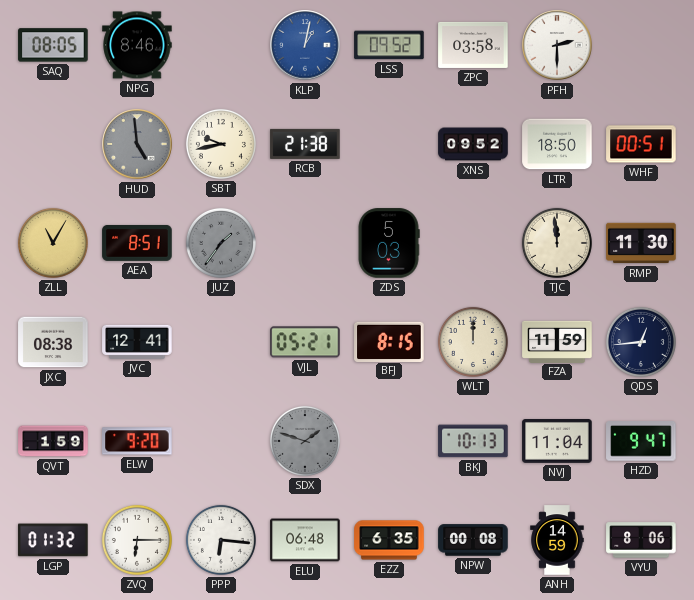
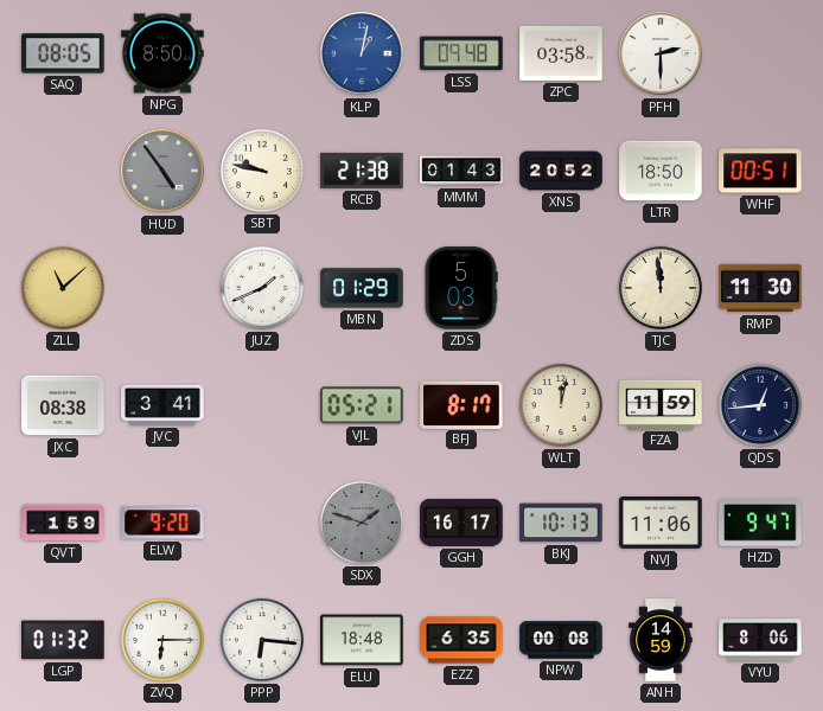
NPG: 8:46 -> 8:50 (162, 53)
LSS: 09:52 -> 09:48 (461, 53)
HUD: 4:59 -> 4:54 (162, 171)
SBT: 9:43 -> 9:47 (262, 171)
MMM: none -> 01:43 (461, 171)
XNS: 09:52 -> 20:52 (561, 171)
ZLL: 11:05 -> 11:08 (63, 288)
AEA: 8:51 -> none (137, 243)
JUZ: 1:36 -> 1:41 (262, 288)
JUZ dial: grey -> white (262, 288)
MBN: none -> 01:29 (362, 288)
JVC: 12:41 -> 3:41 (162, 405)
BFJ: 8:15 -> 8:17 (461, 404)
WLT: 12:00 -> 12:02 (561, 405)
GGH: none -> 16:17 (461, 523)
NVJ: 11:04 -> 11:06 (661, 524)
ELU: 06:48 -> 18:48 (362, 640)
